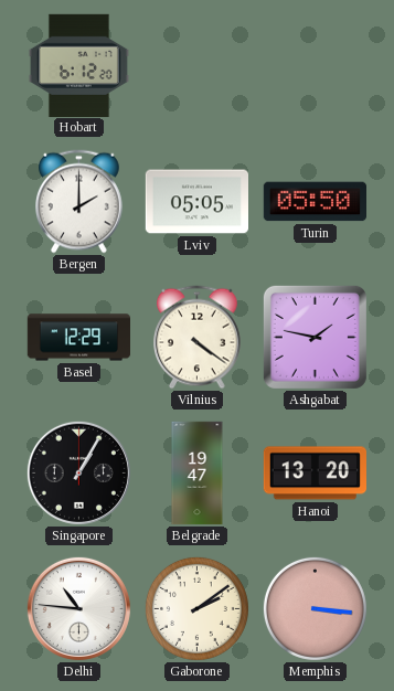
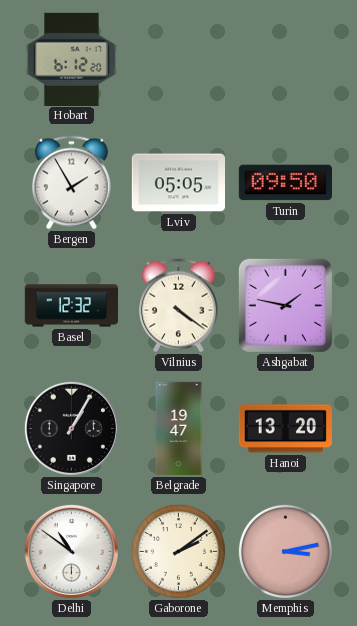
Bergen: 2:00 -> 1:55 (72, 183)
Turin: 05:50 -> 09:50 (285, 183)
Basel: 12:29 -> 12:32 (72, 306)
Delhi: 10:46 -> 10:51 (71, 551)
Memphis: 3:16 -> 3:13 (285, 551)
